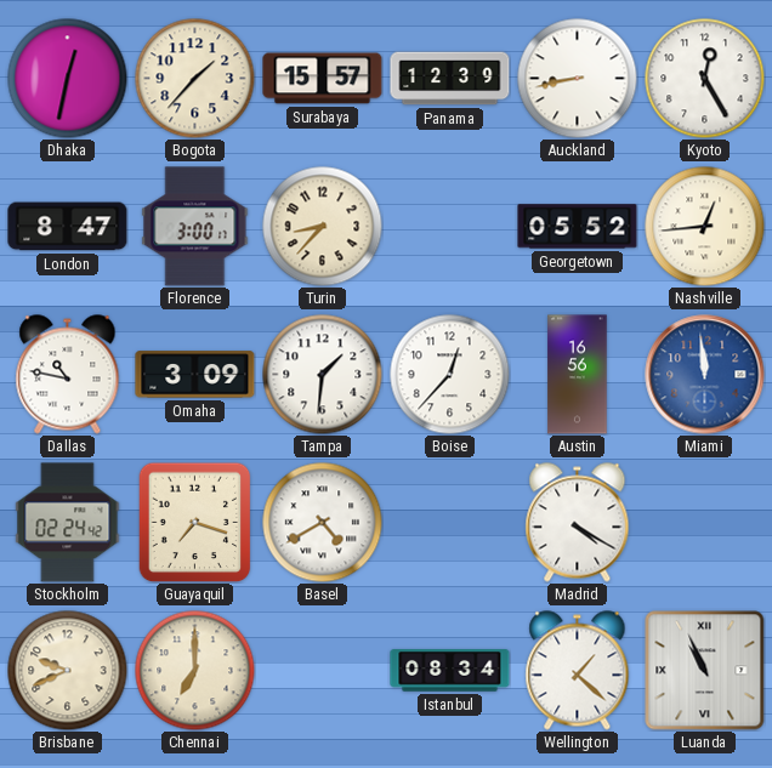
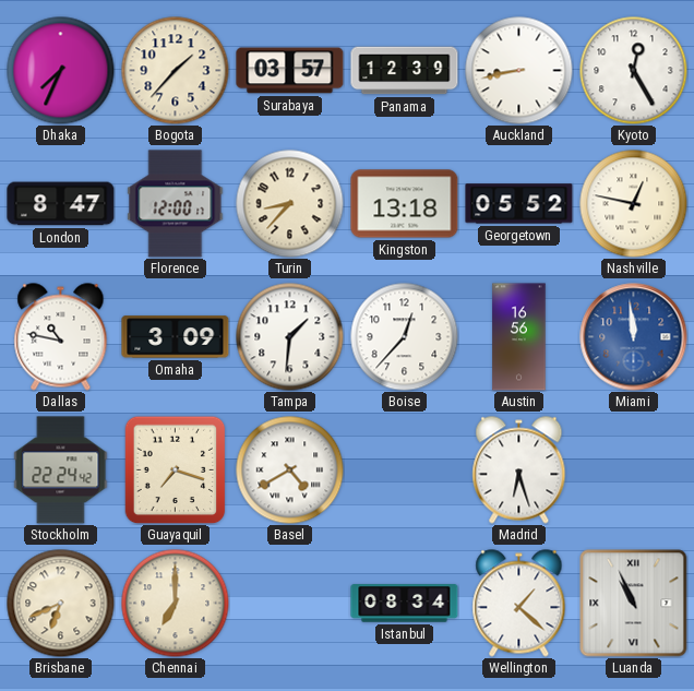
Dhaka: 12:32 -> 7:34 (61, 71)
Surabaya: 15:57 -> 03:57 (290, 71)
Florence: 3:00 -> 12:00 (176, 204)
Kingston: none -> 13:18 (405, 204)
Nashville: 12:44 -> 12:47 (634, 204)
Stockholm: 02:24 -> 22:24 (61, 470)
Madrid: 4:20 -> 6:27 (519, 470)
Brisbane: 9:41 -> 6:41 (61, 604)
